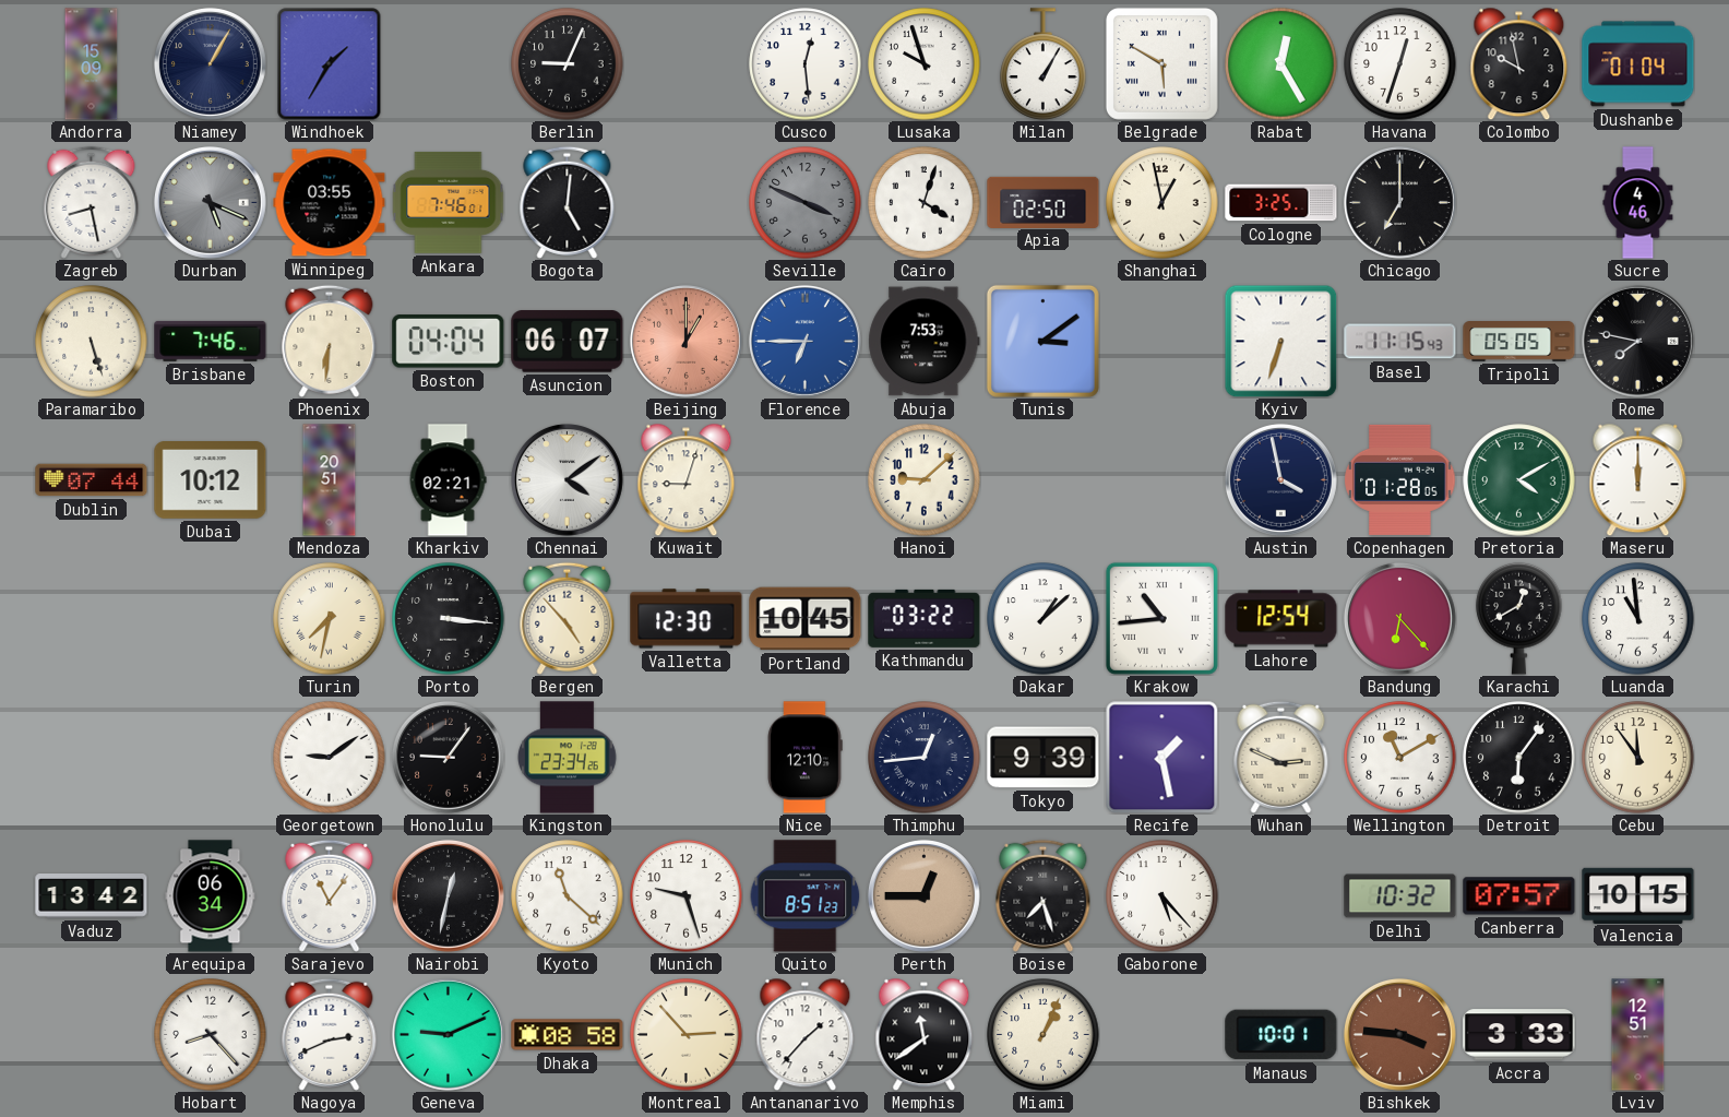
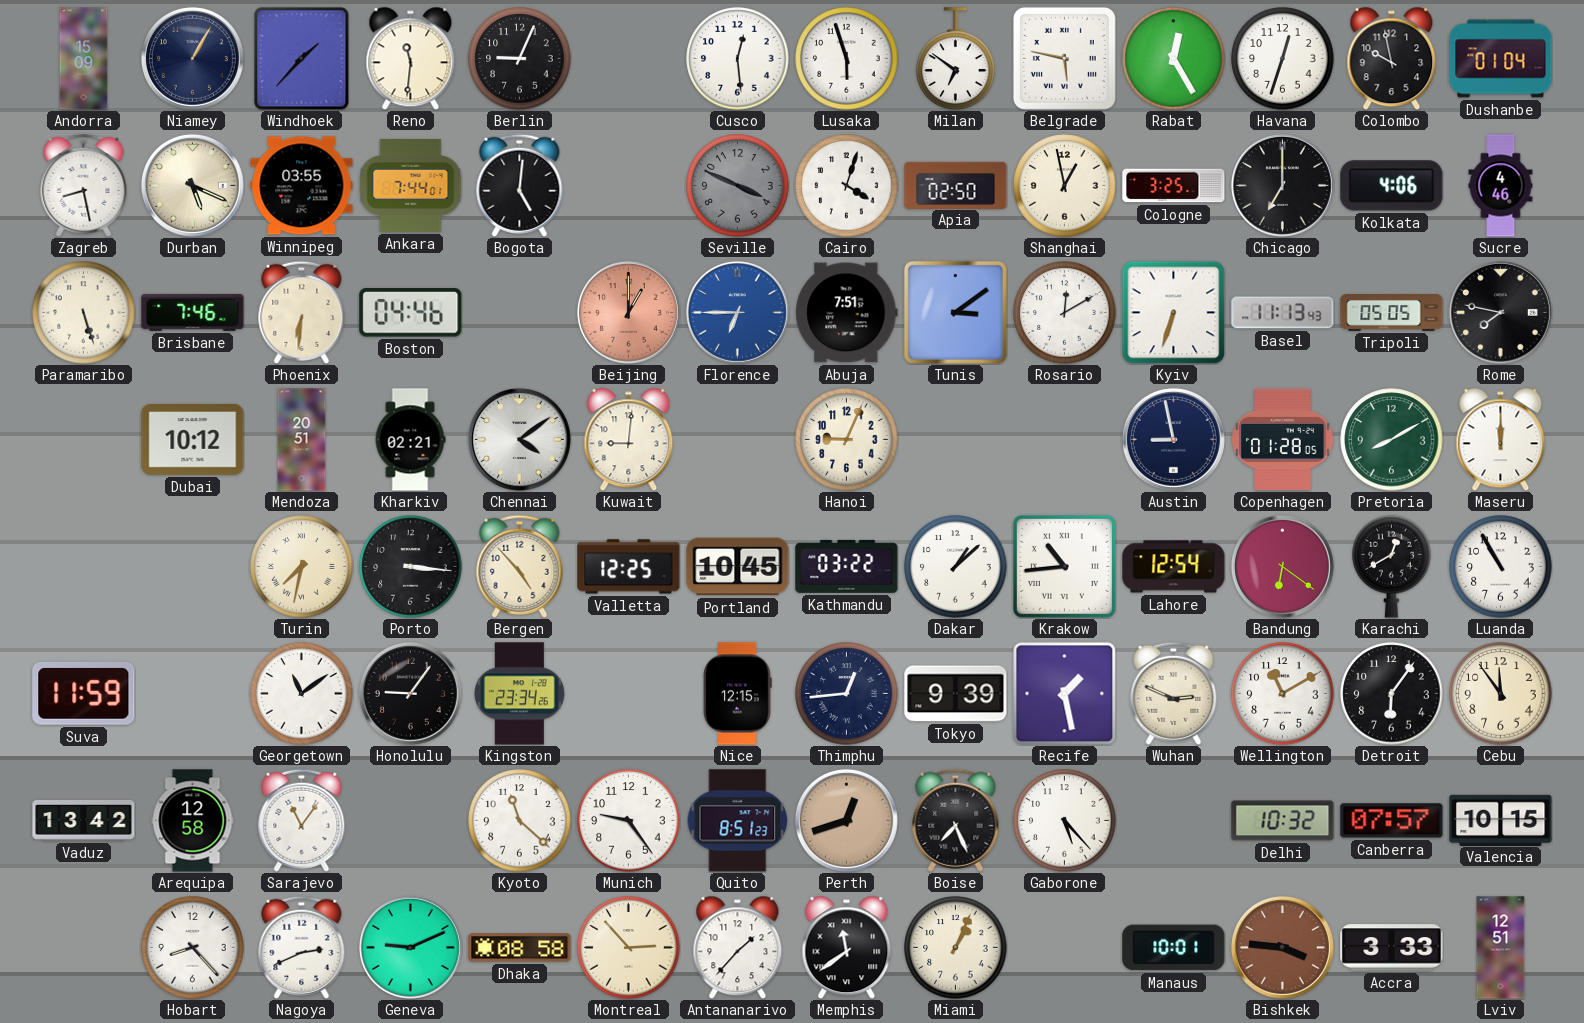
Windhoek: 1:35 -> 1:37 (302, 59)
Reno: none -> 11:31 (411, 58)
Lusaka: 9:57 -> 5:57 (847, 59)
Milan: 1:05 -> 6:51 (956, 59)
Belgrade: 5:50 -> 5:47 (1064, 58)
Durban dial: grey -> cream (192, 185)
Ankara: 7:46 -> 7:44 (411, 185)
Kolkata: none -> 4:06 (1392, 186)
Boston: 04:04 -> 04:46 (411, 313)
Asuncion: 06:07 -> none (568, 342)
Abuja: 7:53 -> 7:51 (847, 313)
Rosario: none -> 12:10 (1065, 313)
Basel: 11:15 -> 11:13 (1283, 313)
Dublin: 07:44 -> none (92, 480)
Kuwait: 9:03 -> 9:01 (629, 439)
Hanoi: 9:08 -> 9:04 (847, 440)
Austin: 3:58 -> 8:58 (1173, 439)
Pretoria: 4:10 -> 8:10 (1392, 440)
Valletta: 12:30 -> 12:25 (629, 567)
Bandung: 6:23 -> 6:21 (1282, 566)
Luanda: 10:59 -> 10:55 (1501, 567)
Suva: none -> 11:59 (84, 693)
Georgetown: 9:09 -> 11:09 (302, 694)
Nice: 12:10 -> 12:15 (737, 694)
Arequipa: 06:34 -> 12:58 (193, 821)
Nairobi: 12:32 -> none (448, 895)
Munich: 9:27 -> 9:24 (629, 821)
Perth: 12:45 -> 12:42 (846, 820)
Boise: 7:27 -> 7:26 (956, 820)
